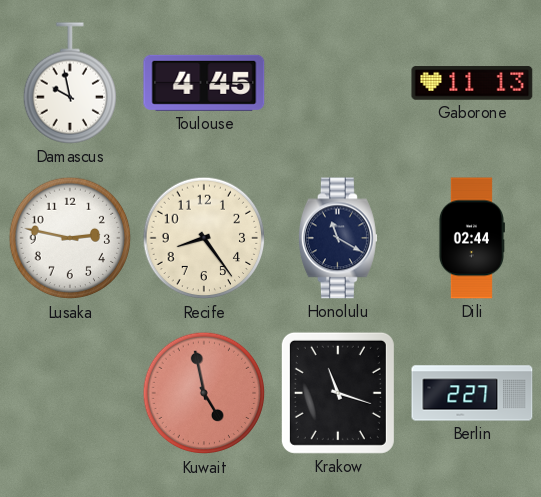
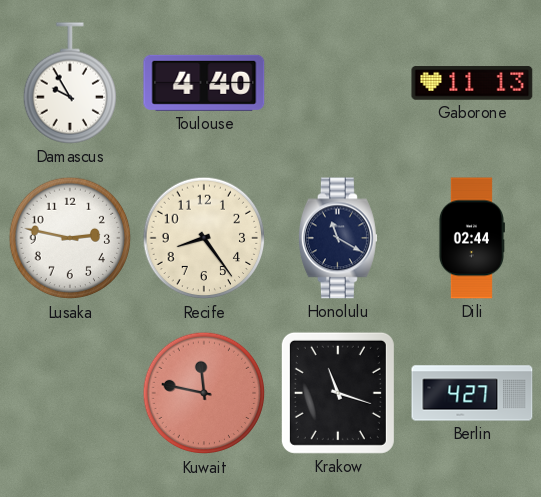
Damascus: 9:58 -> 9:55 (69, 83)
Toulouse: 4:45 -> 4:40 (204, 83)
Kuwait: 4:58 -> 11:47 (204, 393)
Berlin: 2:27 -> 4:27 (472, 393)
